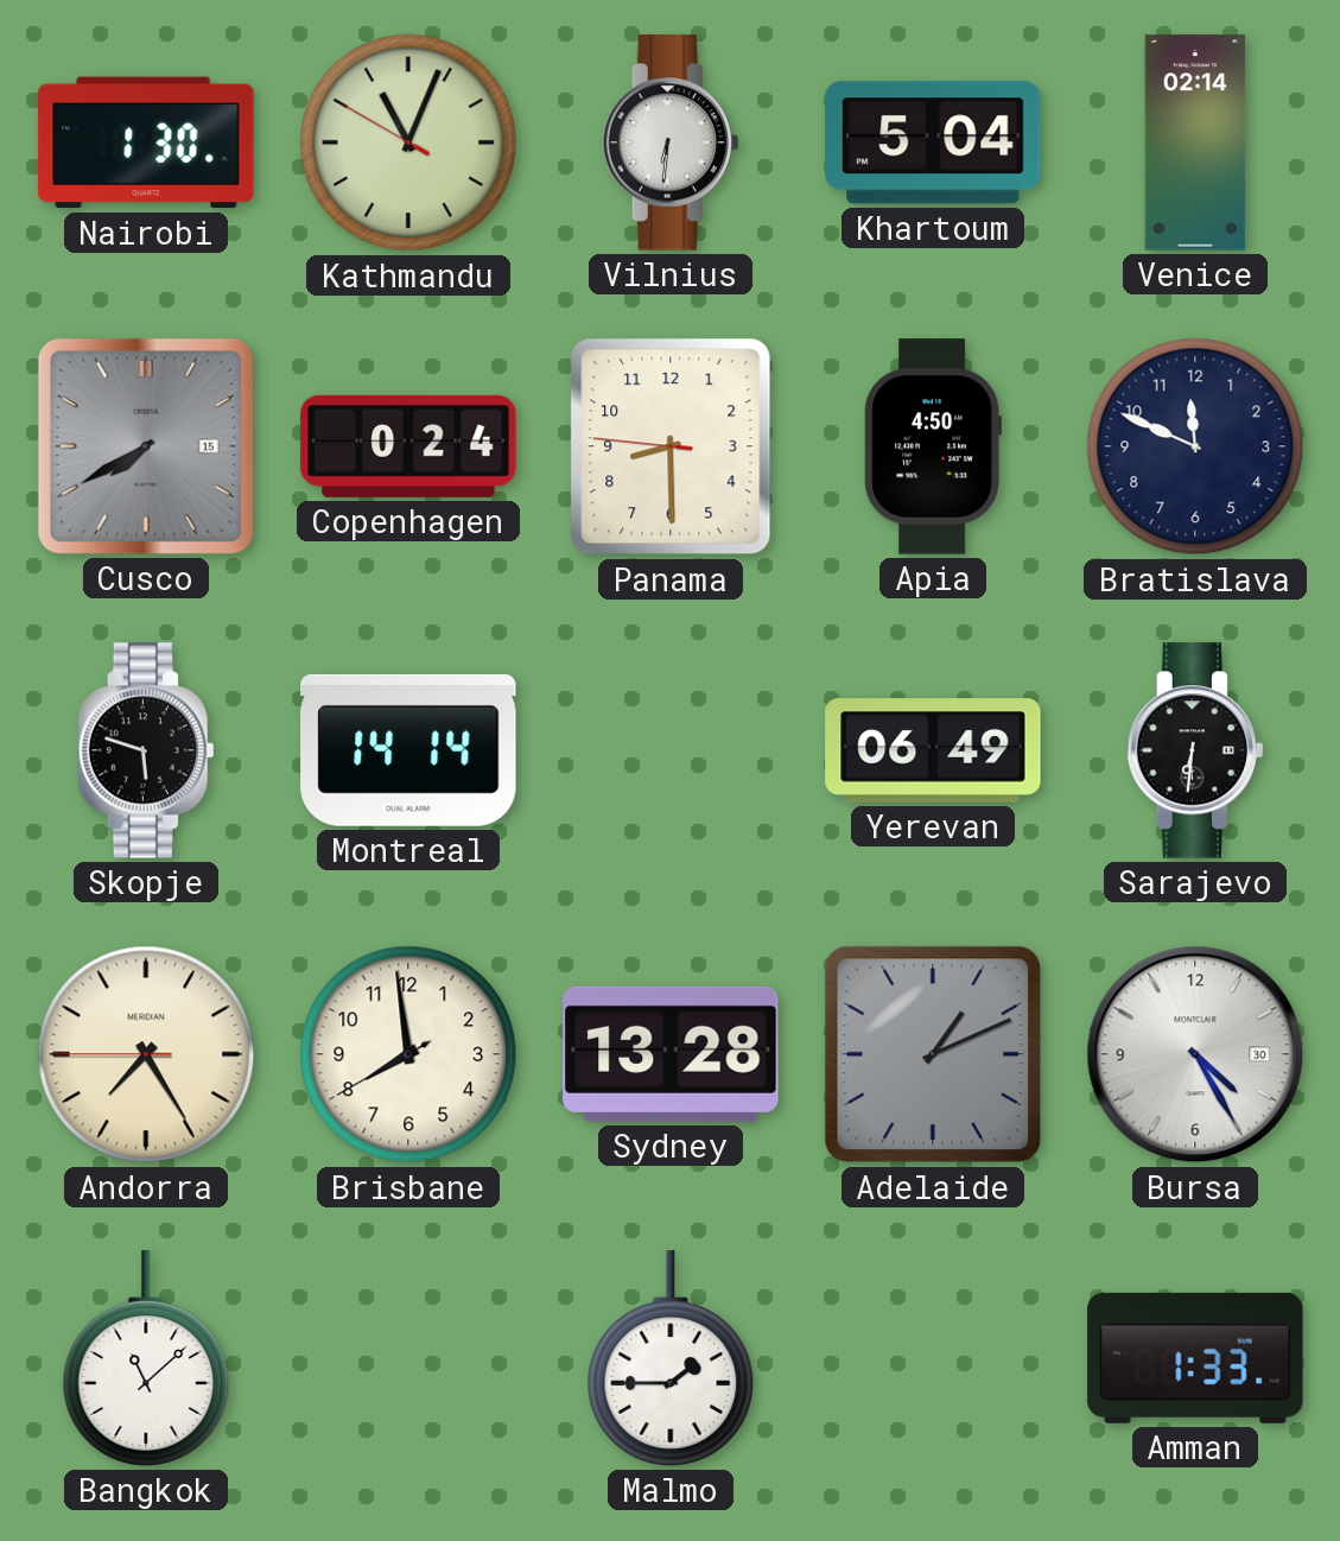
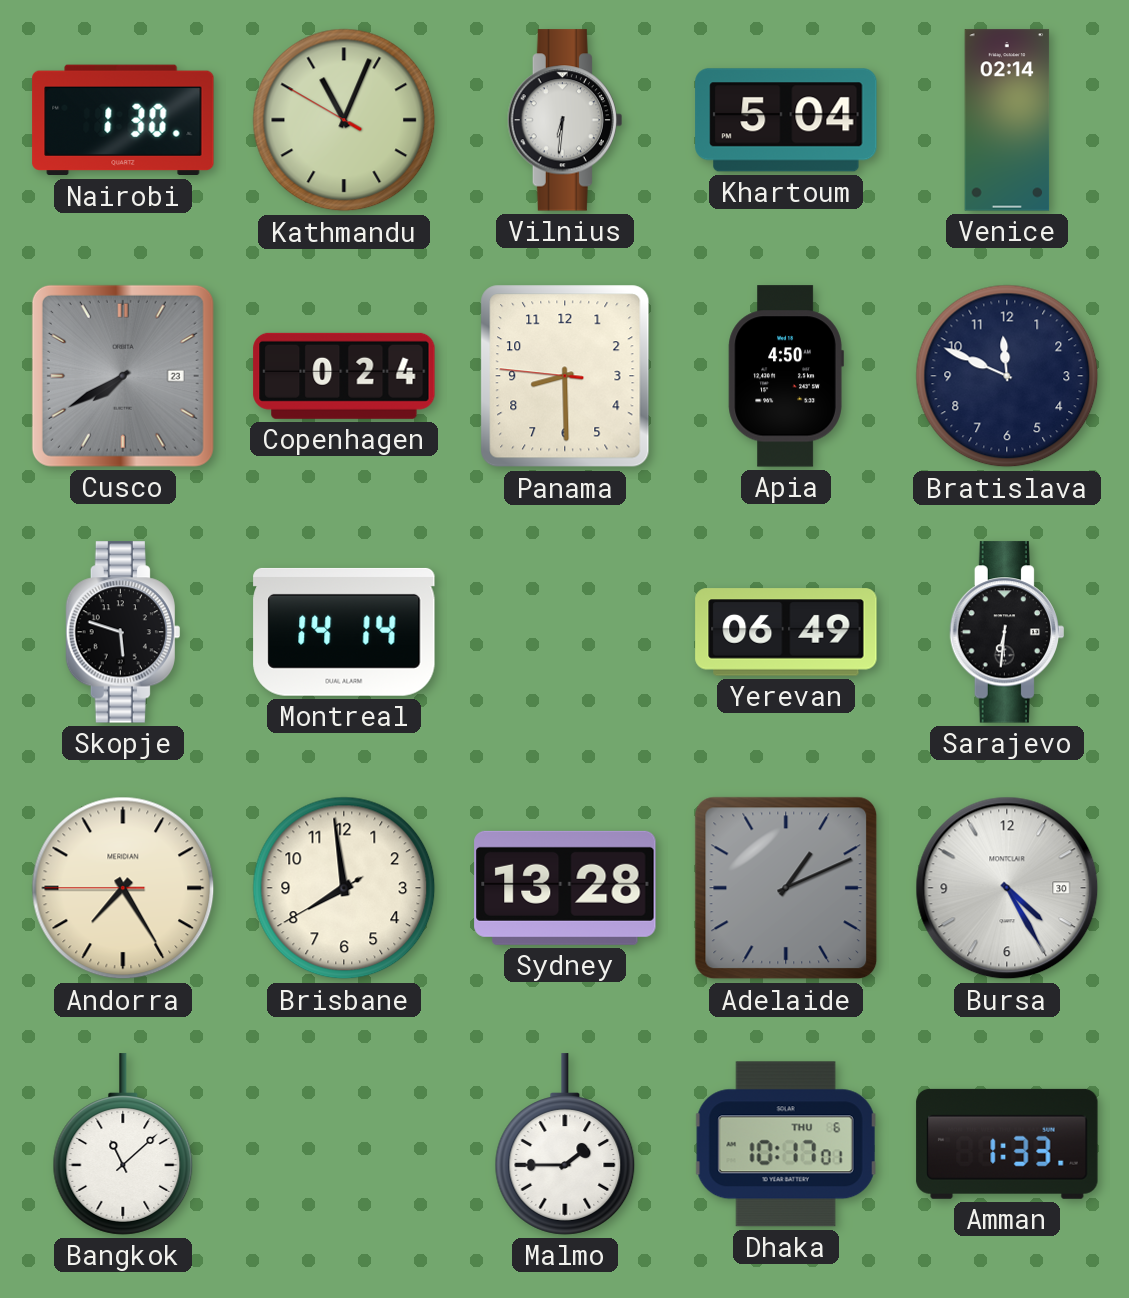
Cusco date: 15 -> 23 (123, 376)
Dhaka: none -> 10:17 (786, 1144)
